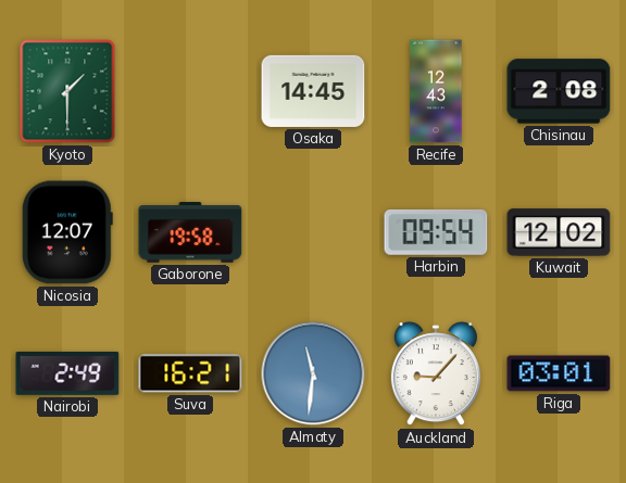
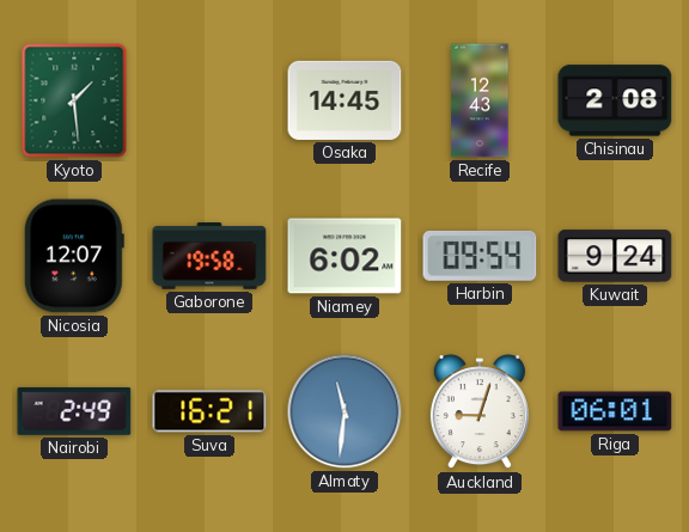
Kyoto: 1:30 -> 1:29 (74, 100)
Niamey: none -> 6:02 (344, 256)
Kuwait: 12:02 -> 9:24 (615, 256)
Auckland: 9:07 -> 9:03 (480, 412)
Riga: 03:01 -> 06:01 (615, 411)
